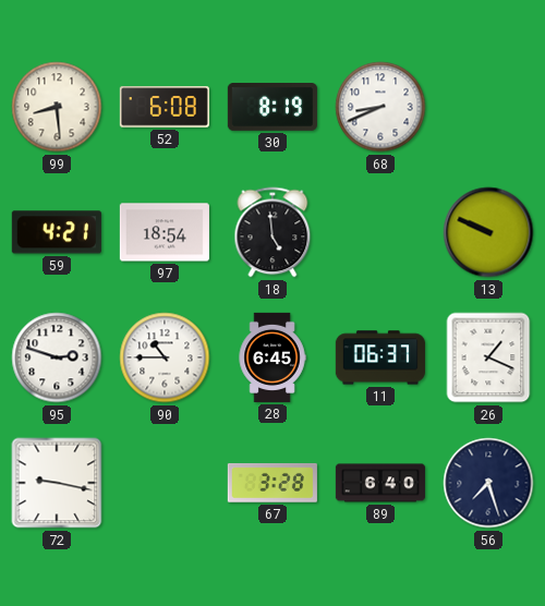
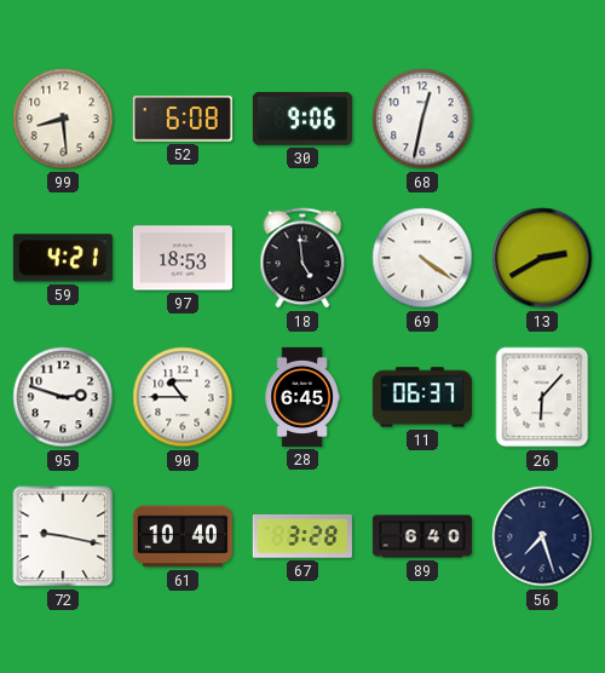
30: 8:19 -> 9:06 (302, 120)
68: 8:41 -> 12:32 (422, 119)
97: 18:54 -> 18:53 (183, 258)
69: none -> 4:21 (422, 258)
13: 9:49 -> 2:40 (542, 258)
26: 1:19 -> 6:07 (542, 397)
61: none -> 10:40 (183, 536)
